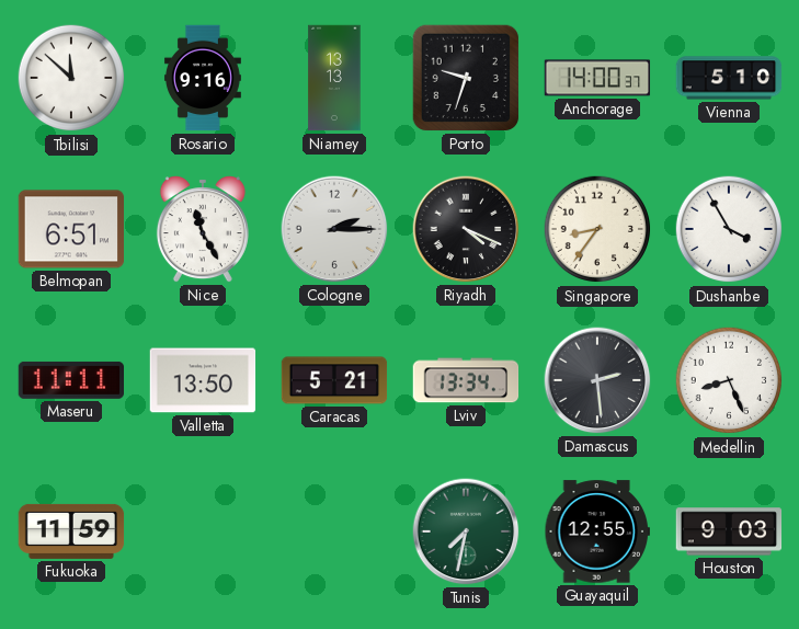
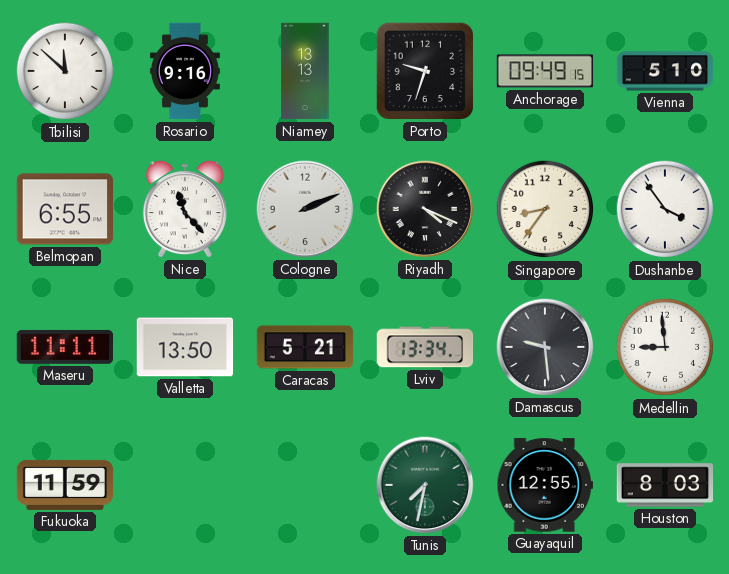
Anchorage: 14:00 -> 09:49 (545, 71)
Belmopan: 6:51 -> 6:55 (64, 209)
Nice: 11:25 -> 11:23 (185, 209)
Cologne: 2:15 -> 2:11 (305, 209)
Dushanbe: 3:55 -> 3:54 (665, 209)
Damascus: 2:29 -> 9:29 (545, 347)
Medellin: 8:26 -> 8:59 (665, 347)
Houston: 9:03 -> 8:03 (665, 485)
